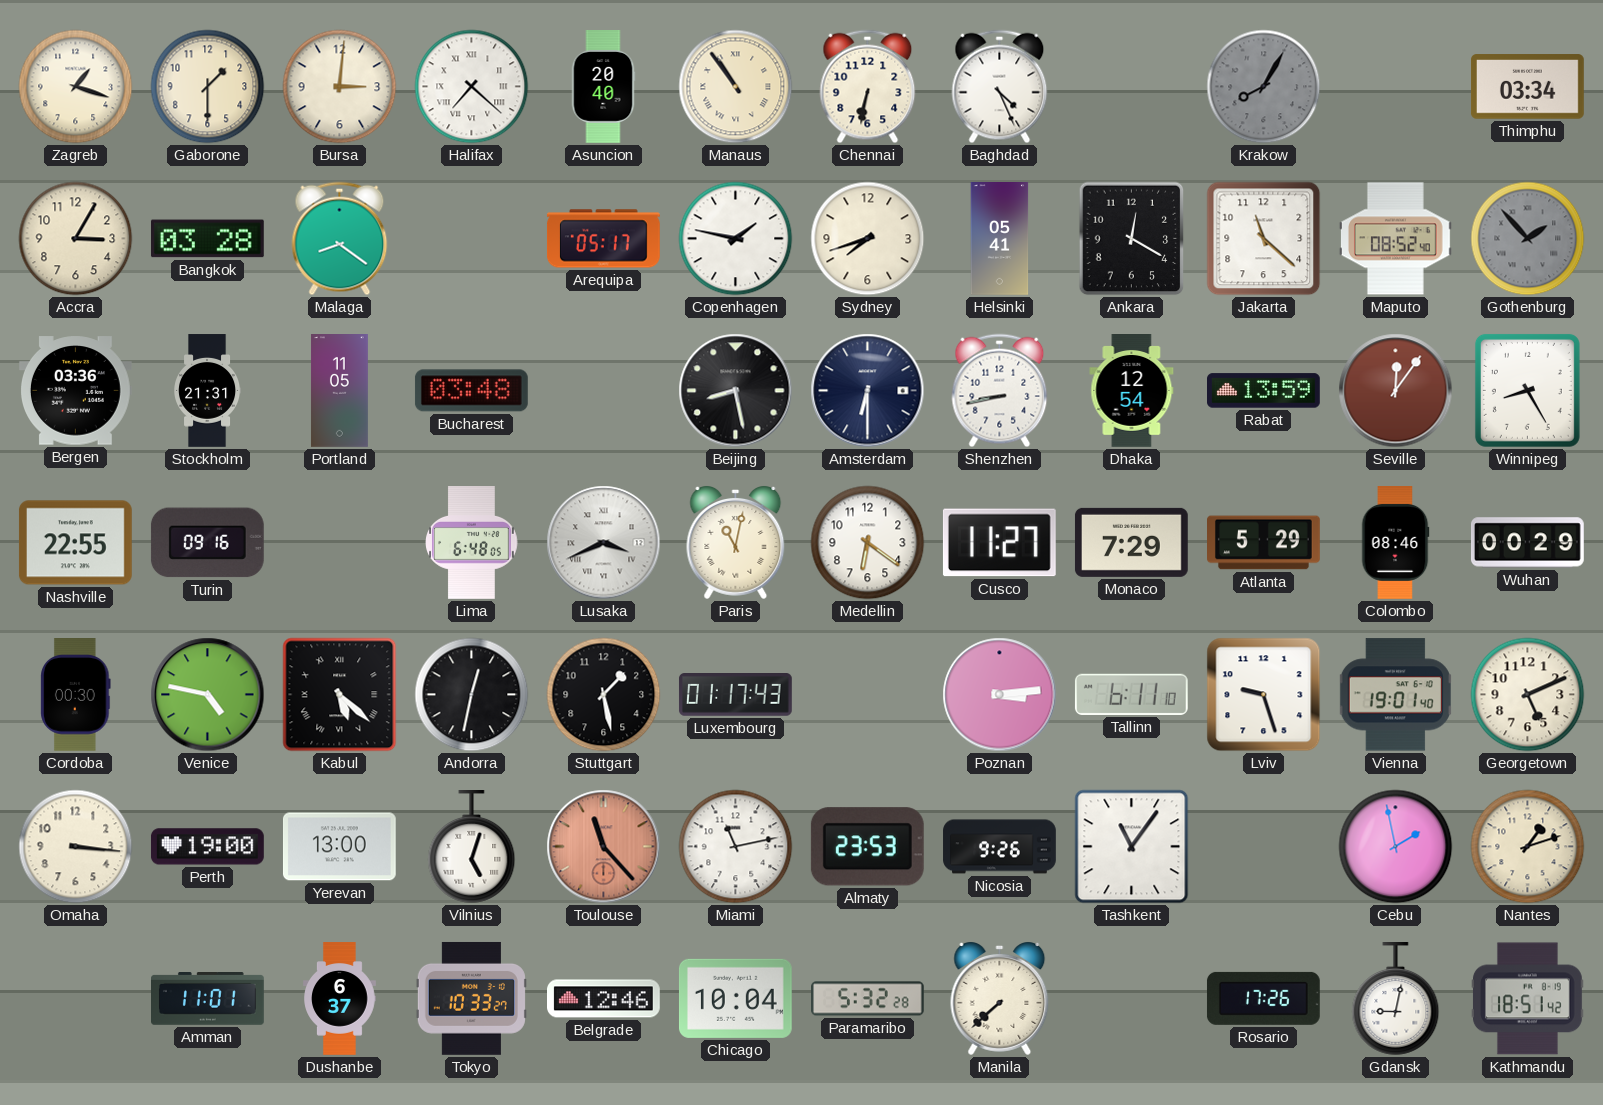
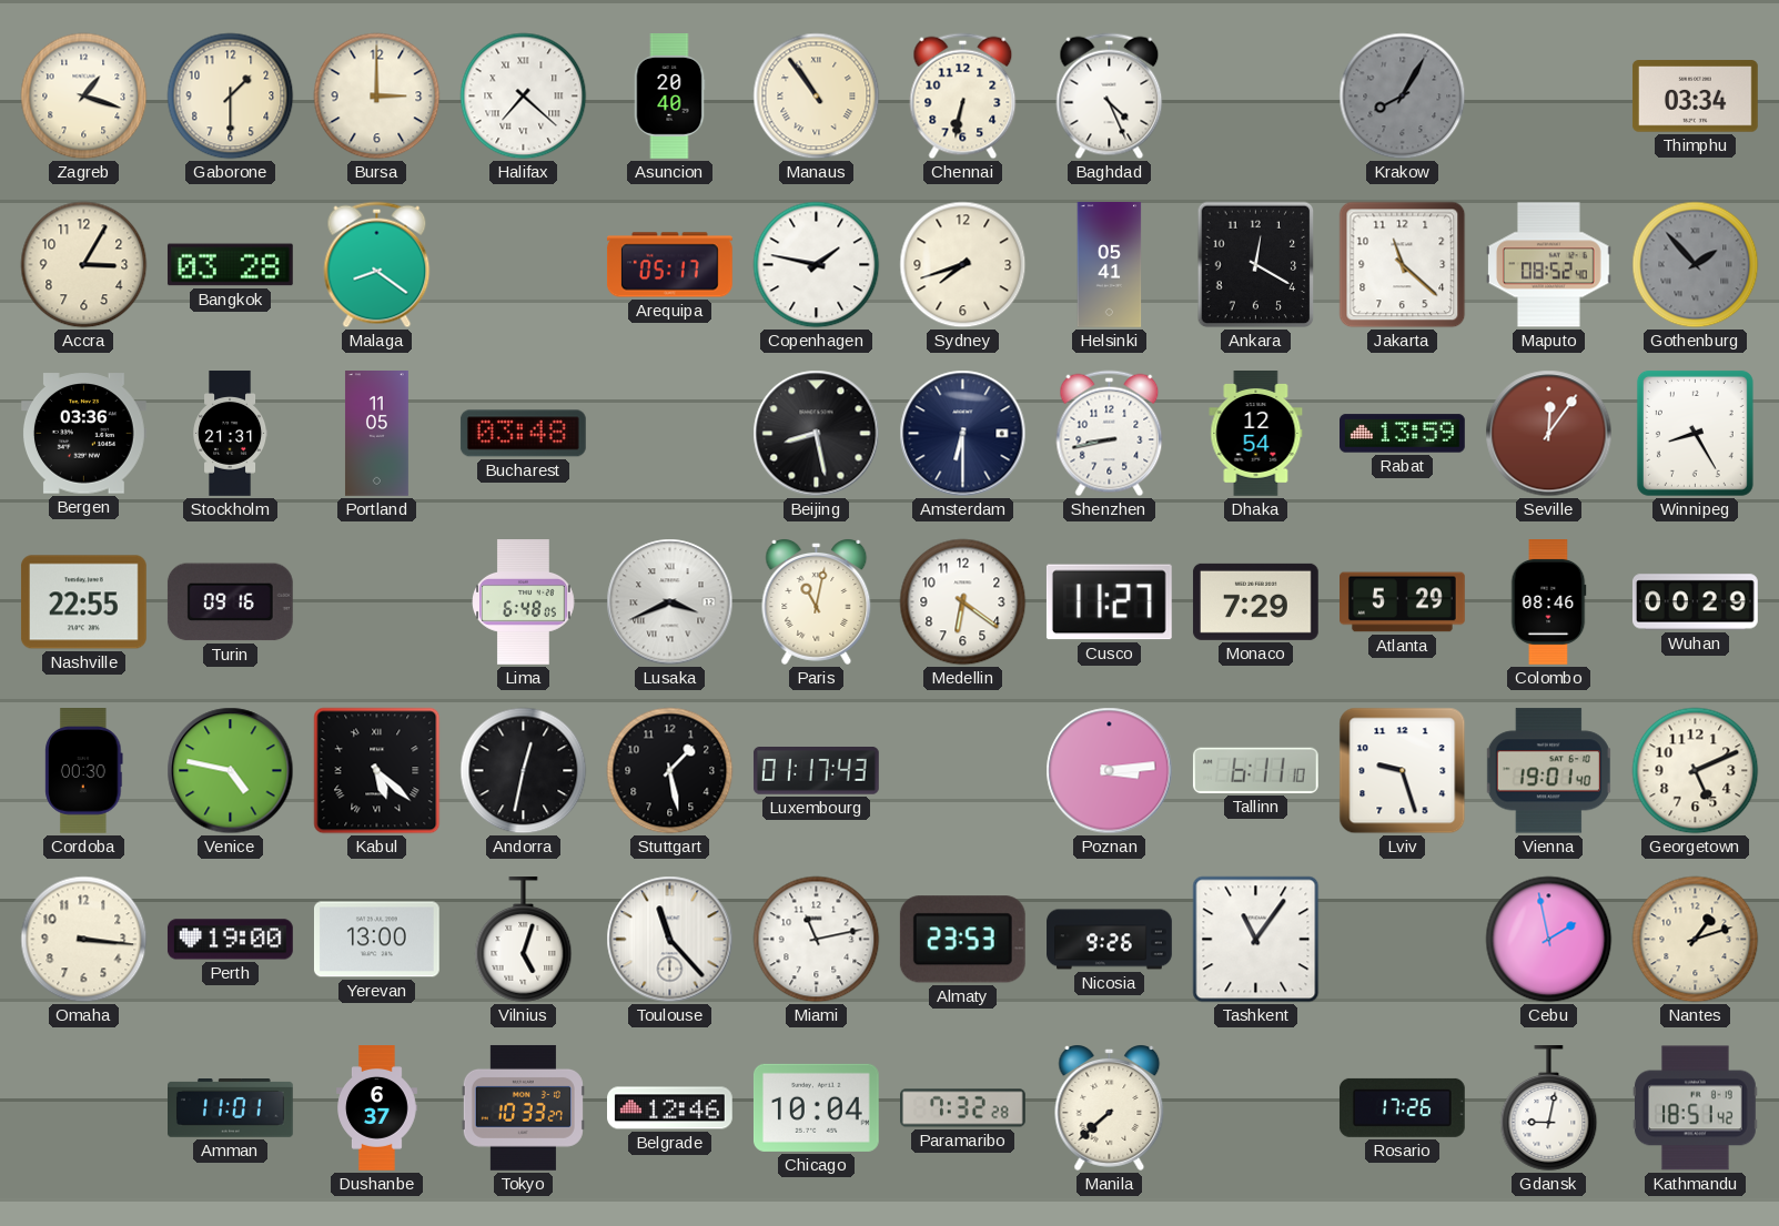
Bursa: 3:01 -> 3:00 (377, 97)
Toulouse dial: salmon -> white (670, 940)
Paramaribo: 5:32 -> 7:32 (963, 1108)
